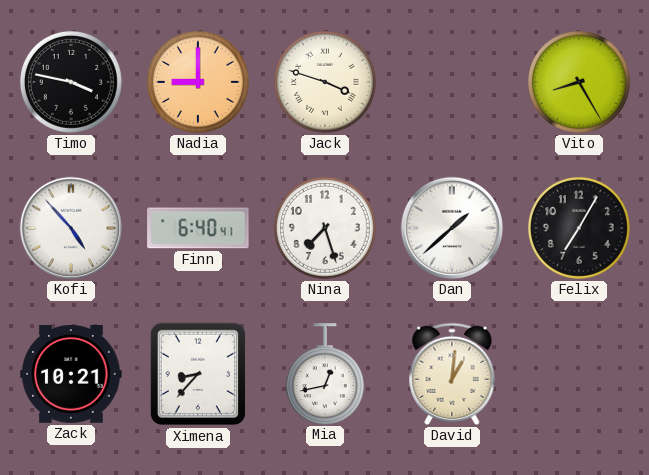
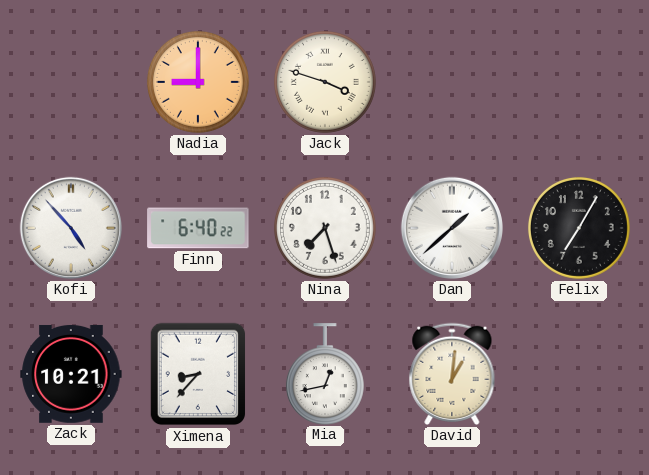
Timo: 3:47 -> none (71, 82)
Vito: 8:25 -> none (579, 82)
Finn: 6:40:41 -> 6:40:22 (198, 228)
